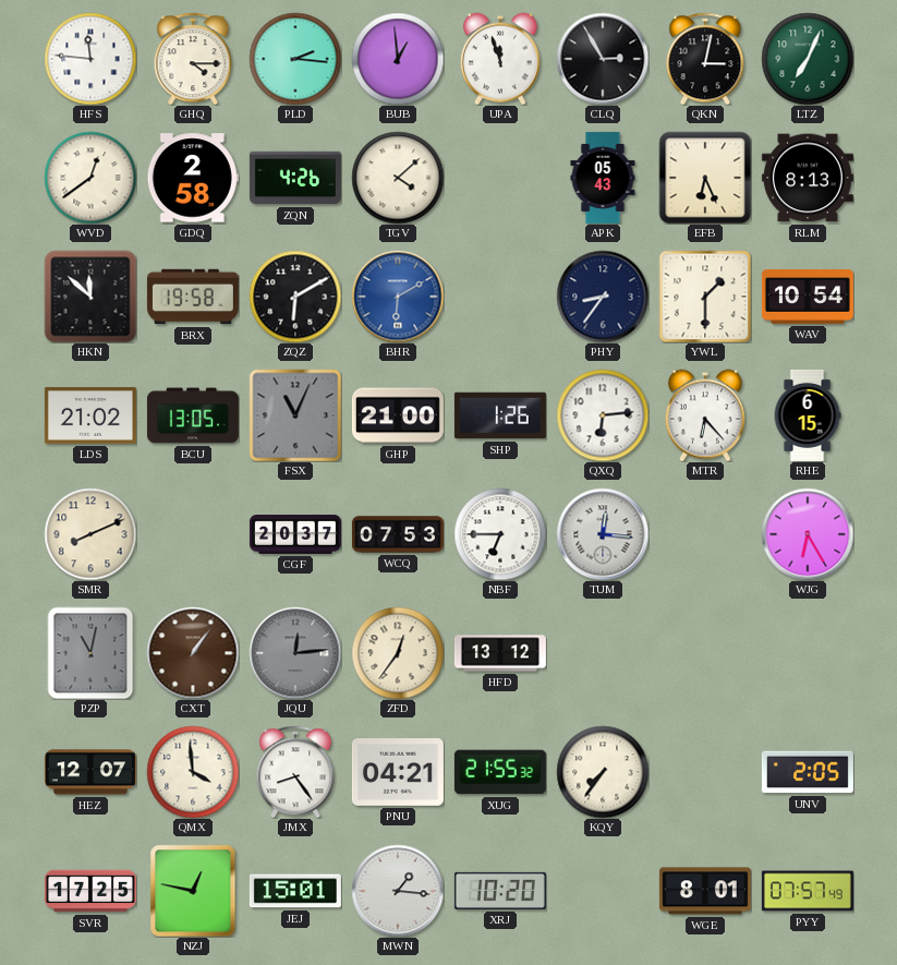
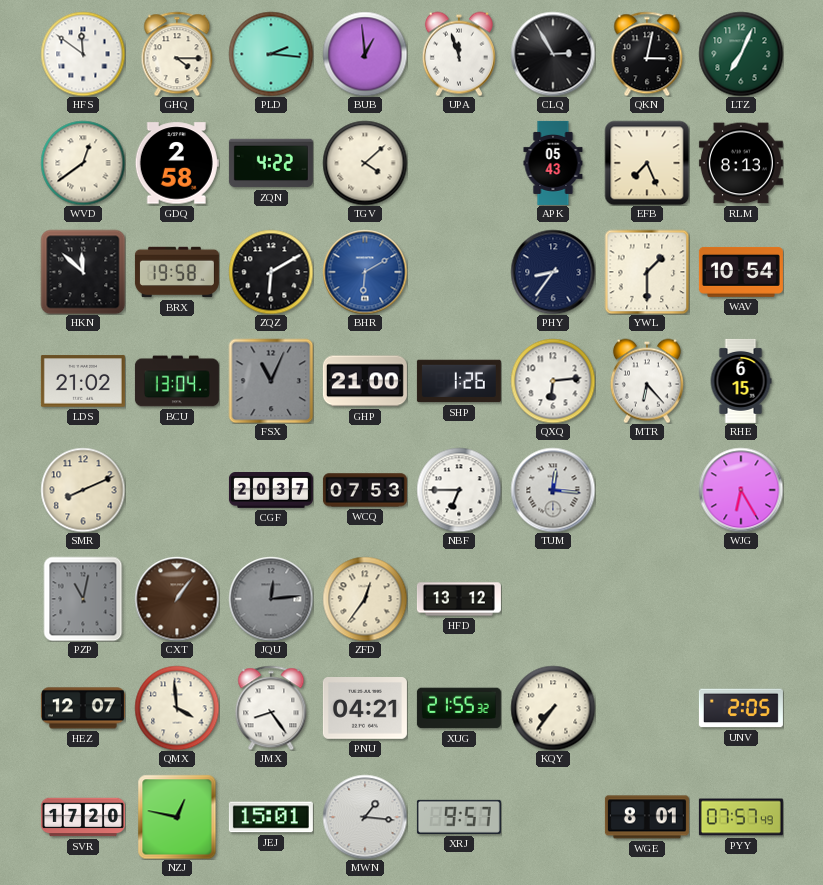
HFS: 11:46 -> 11:51 (83, 54)
ZQN: 4:26 -> 4:22 (271, 163)
EFB: 6:26 -> 7:26 (647, 163)
BCU: 13:05 -> 13:04 (177, 381)
SVR: 17:25 -> 17:20 (83, 817)
XRJ: 10:20 -> 9:57 (459, 817)
